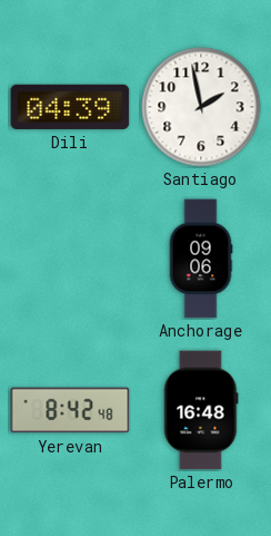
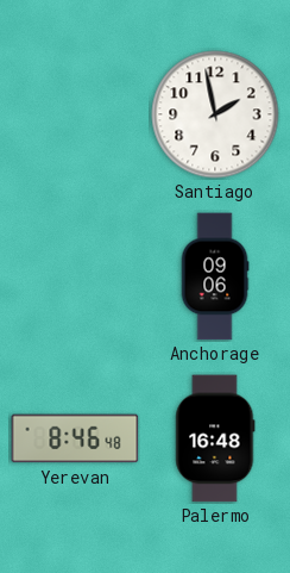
Dili: 04:39 -> none (70, 107)
Yerevan: 8:42 -> 8:46 (75, 438)
